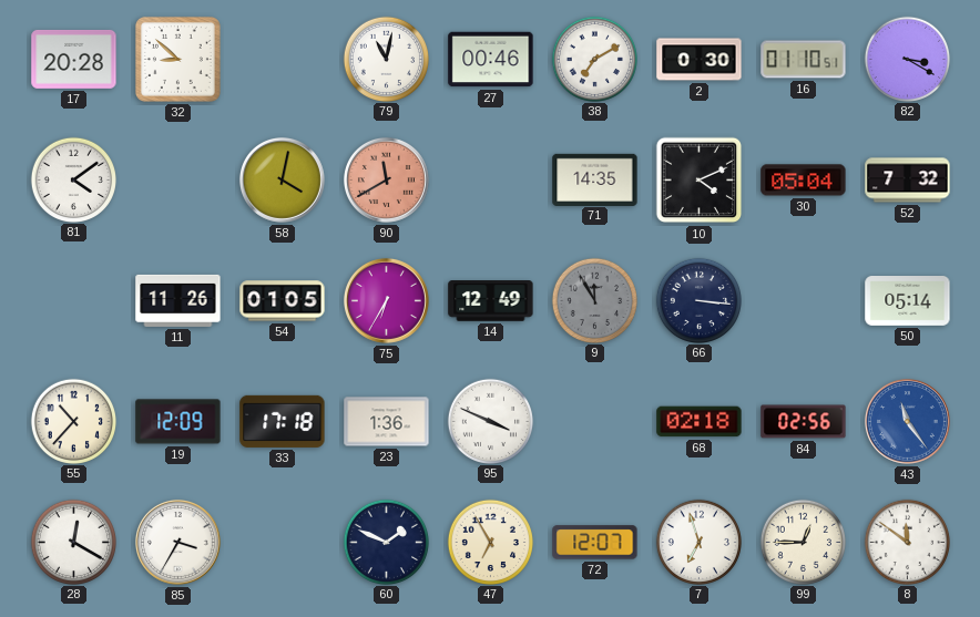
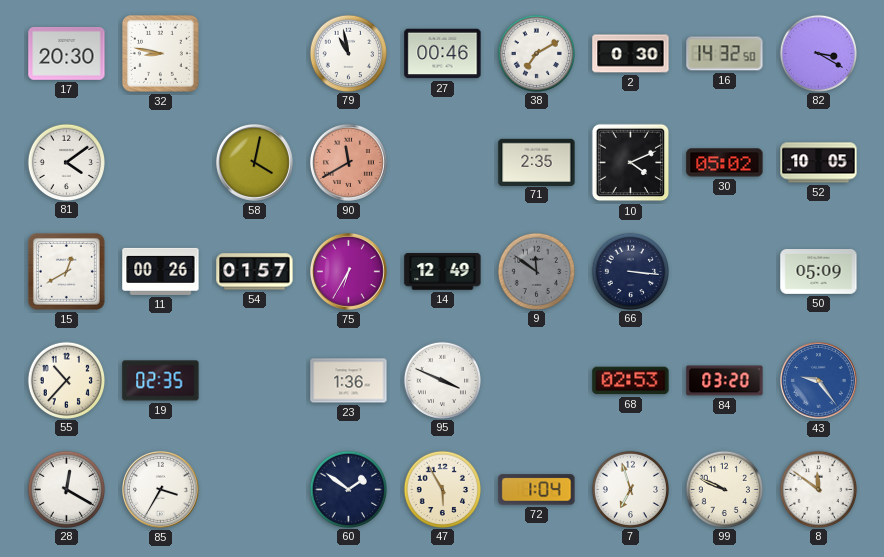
17: 20:28 -> 20:30 (67, 53)
32: 8:52 -> 8:47 (160, 53)
79: 11:02 -> 10:58 (348, 53)
16: 01:10 -> 14:32 (725, 54)
71: 14:35 -> 2:35 (537, 162)
30: 05:04 -> 05:02 (725, 163)
52: 7:32 -> 10:05 (819, 163)
15: none -> 12:40 (66, 271)
11: 11:26 -> 00:26 (161, 271)
54: 01:05 -> 01:57 (255, 272)
9: 11:55 -> 11:51 (536, 271)
50: 05:14 -> 05:09 (819, 272)
19: 12:09 -> 02:35 (161, 381)
33: 17:18 -> none (283, 421)
68: 02:18 -> 02:53 (631, 381)
84: 02:56 -> 03:20 (725, 381)
43: 11:24 -> 9:24 (818, 380)
60: 1:49 -> 1:51 (348, 489)
47: 6:55 -> 5:55 (442, 489)
72: 12:07 -> 1:04 (537, 490)
99: 12:45 -> 9:49 (724, 489)
